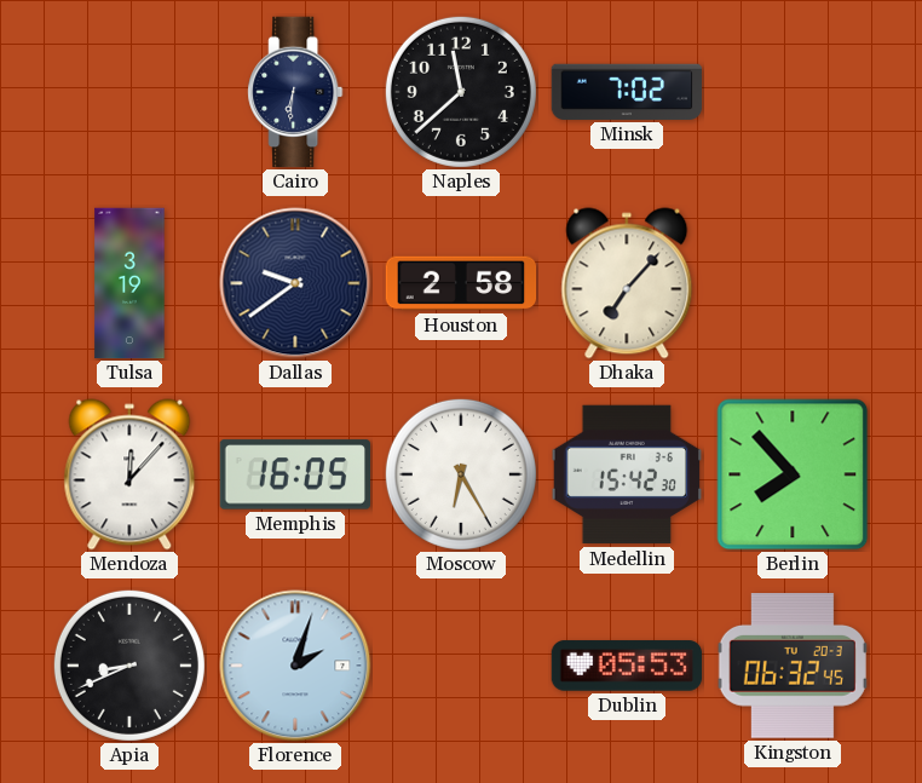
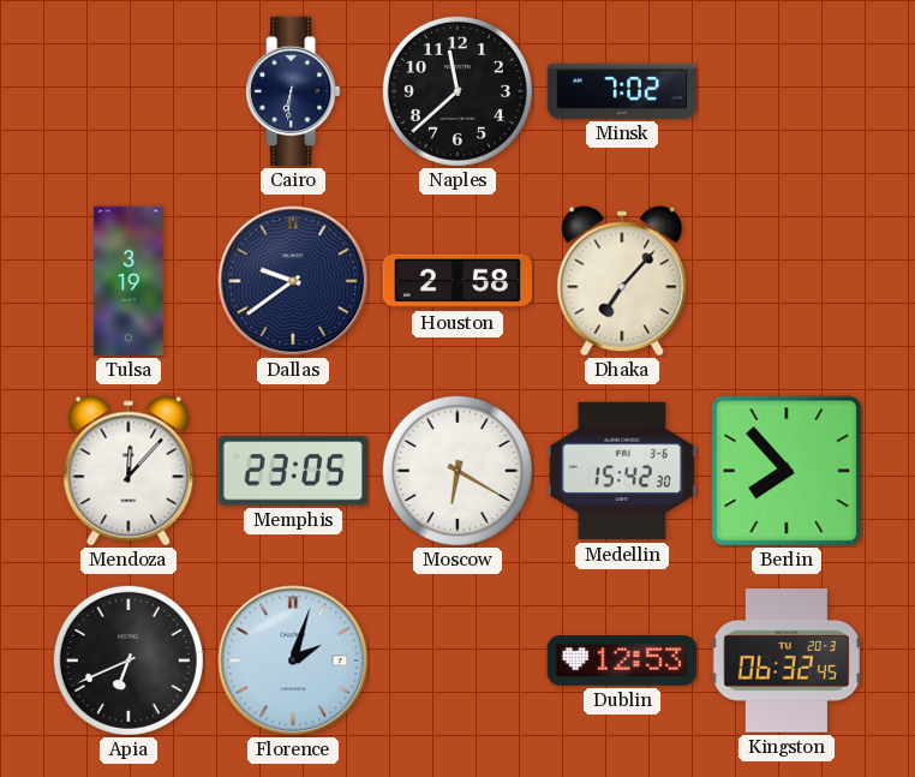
Memphis: 16:05 -> 23:05 (293, 471)
Moscow: 6:25 -> 6:20 (458, 471)
Apia: 8:41 -> 6:41 (128, 661)
Dublin: 05:53 -> 12:53 (622, 661)
